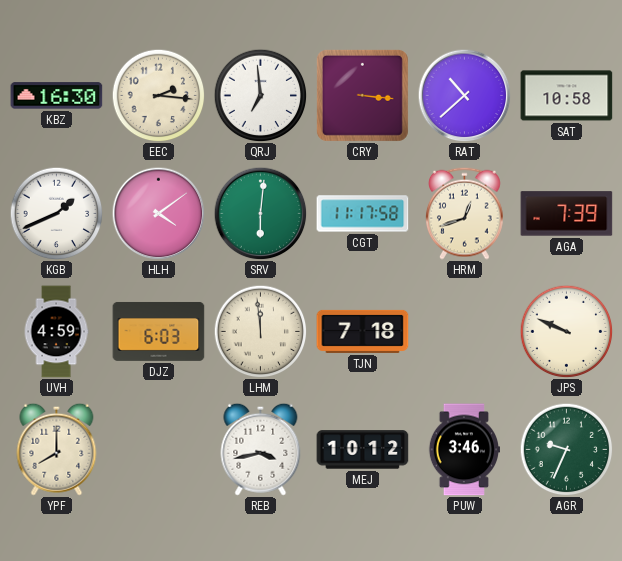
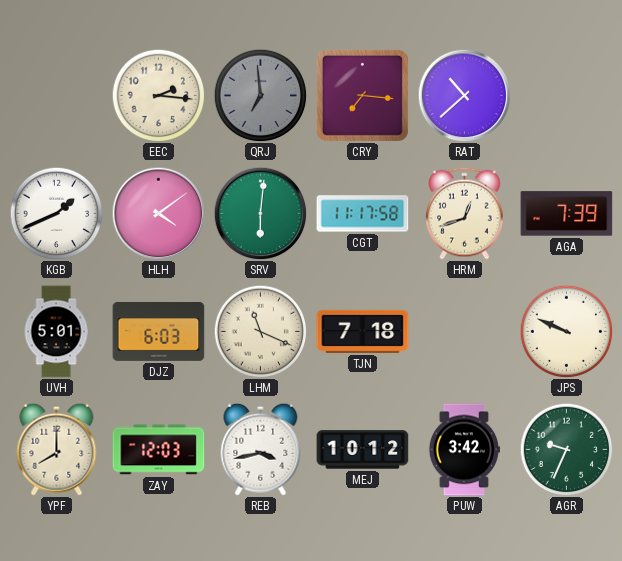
KBZ: 16:30 -> none (57, 96)
QRJ dial: white -> grey (260, 95)
CRY: 3:16 -> 7:16 (362, 95)
SAT: 10:58 -> none (567, 96)
UVH: 4:59 -> 5:01 (56, 332)
LHM: 11:59 -> 11:19 (260, 331)
ZAY: none -> 12:03 (159, 450)
PUW: 3:46 -> 3:42 (463, 450)
